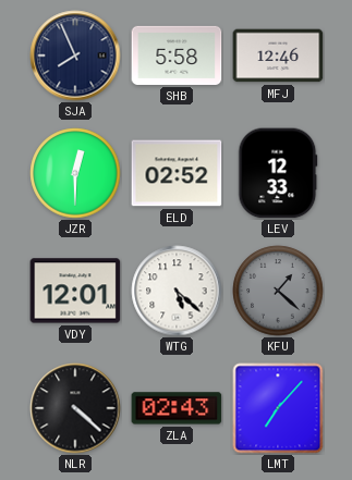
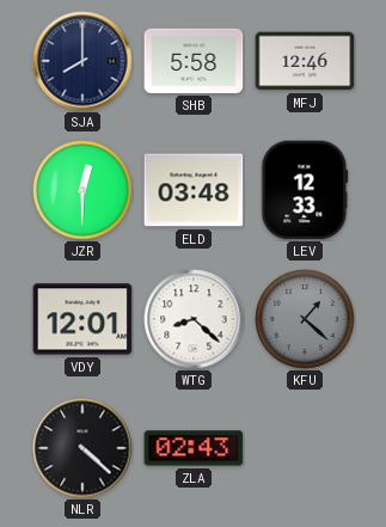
SJA: 7:56 -> 8:00 (82, 61)
ELD: 02:52 -> 03:48 (194, 190)
WTG: 5:22 -> 8:22 (194, 319)
LMT: 7:07 -> none (278, 408)
